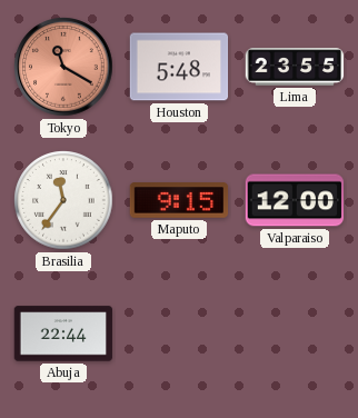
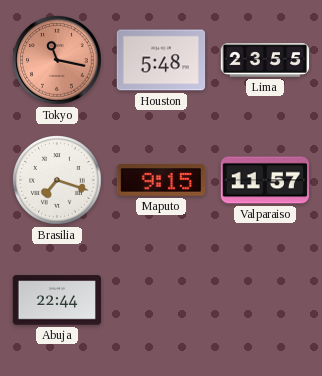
Tokyo: 11:20 -> 11:17 (57, 60)
Brasilia: 11:36 -> 7:18 (57, 180)
Valparaiso: 12:00 -> 11:57 (265, 180)
